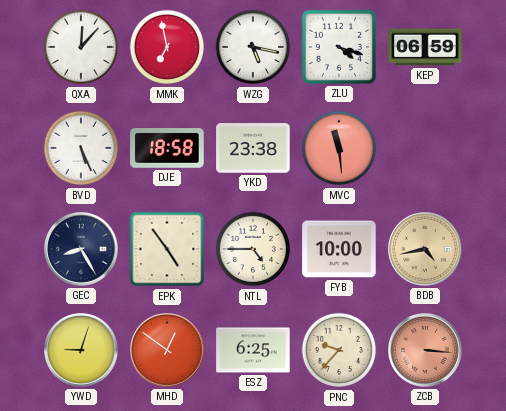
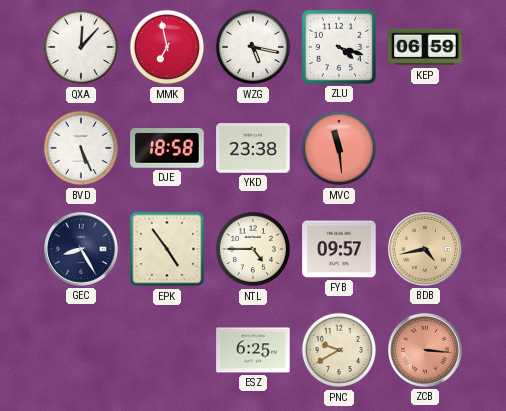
FYB: 10:00 -> 09:57 (339, 249)
YWD: 9:03 -> none (82, 351)
MHD: 12:51 -> none (168, 351)
PNC: 9:37 -> 9:40 (339, 350)
